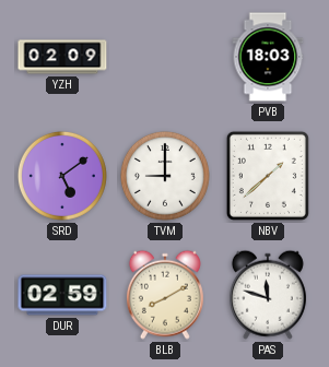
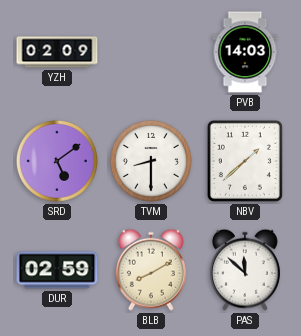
PVB: 18:03 -> 14:03 (245, 52)
TVM: 9:00 -> 8:30 (151, 161)
PAS: 11:48 -> 11:52 (245, 270)
